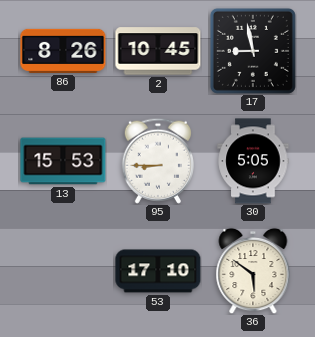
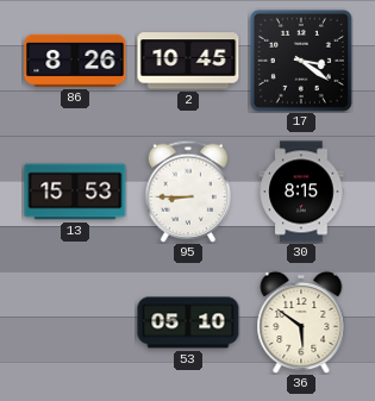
17: 8:58 -> 3:21 (301, 61)
30: 5:05 -> 8:15 (301, 192)
53: 17:10 -> 05:10 (188, 322)
